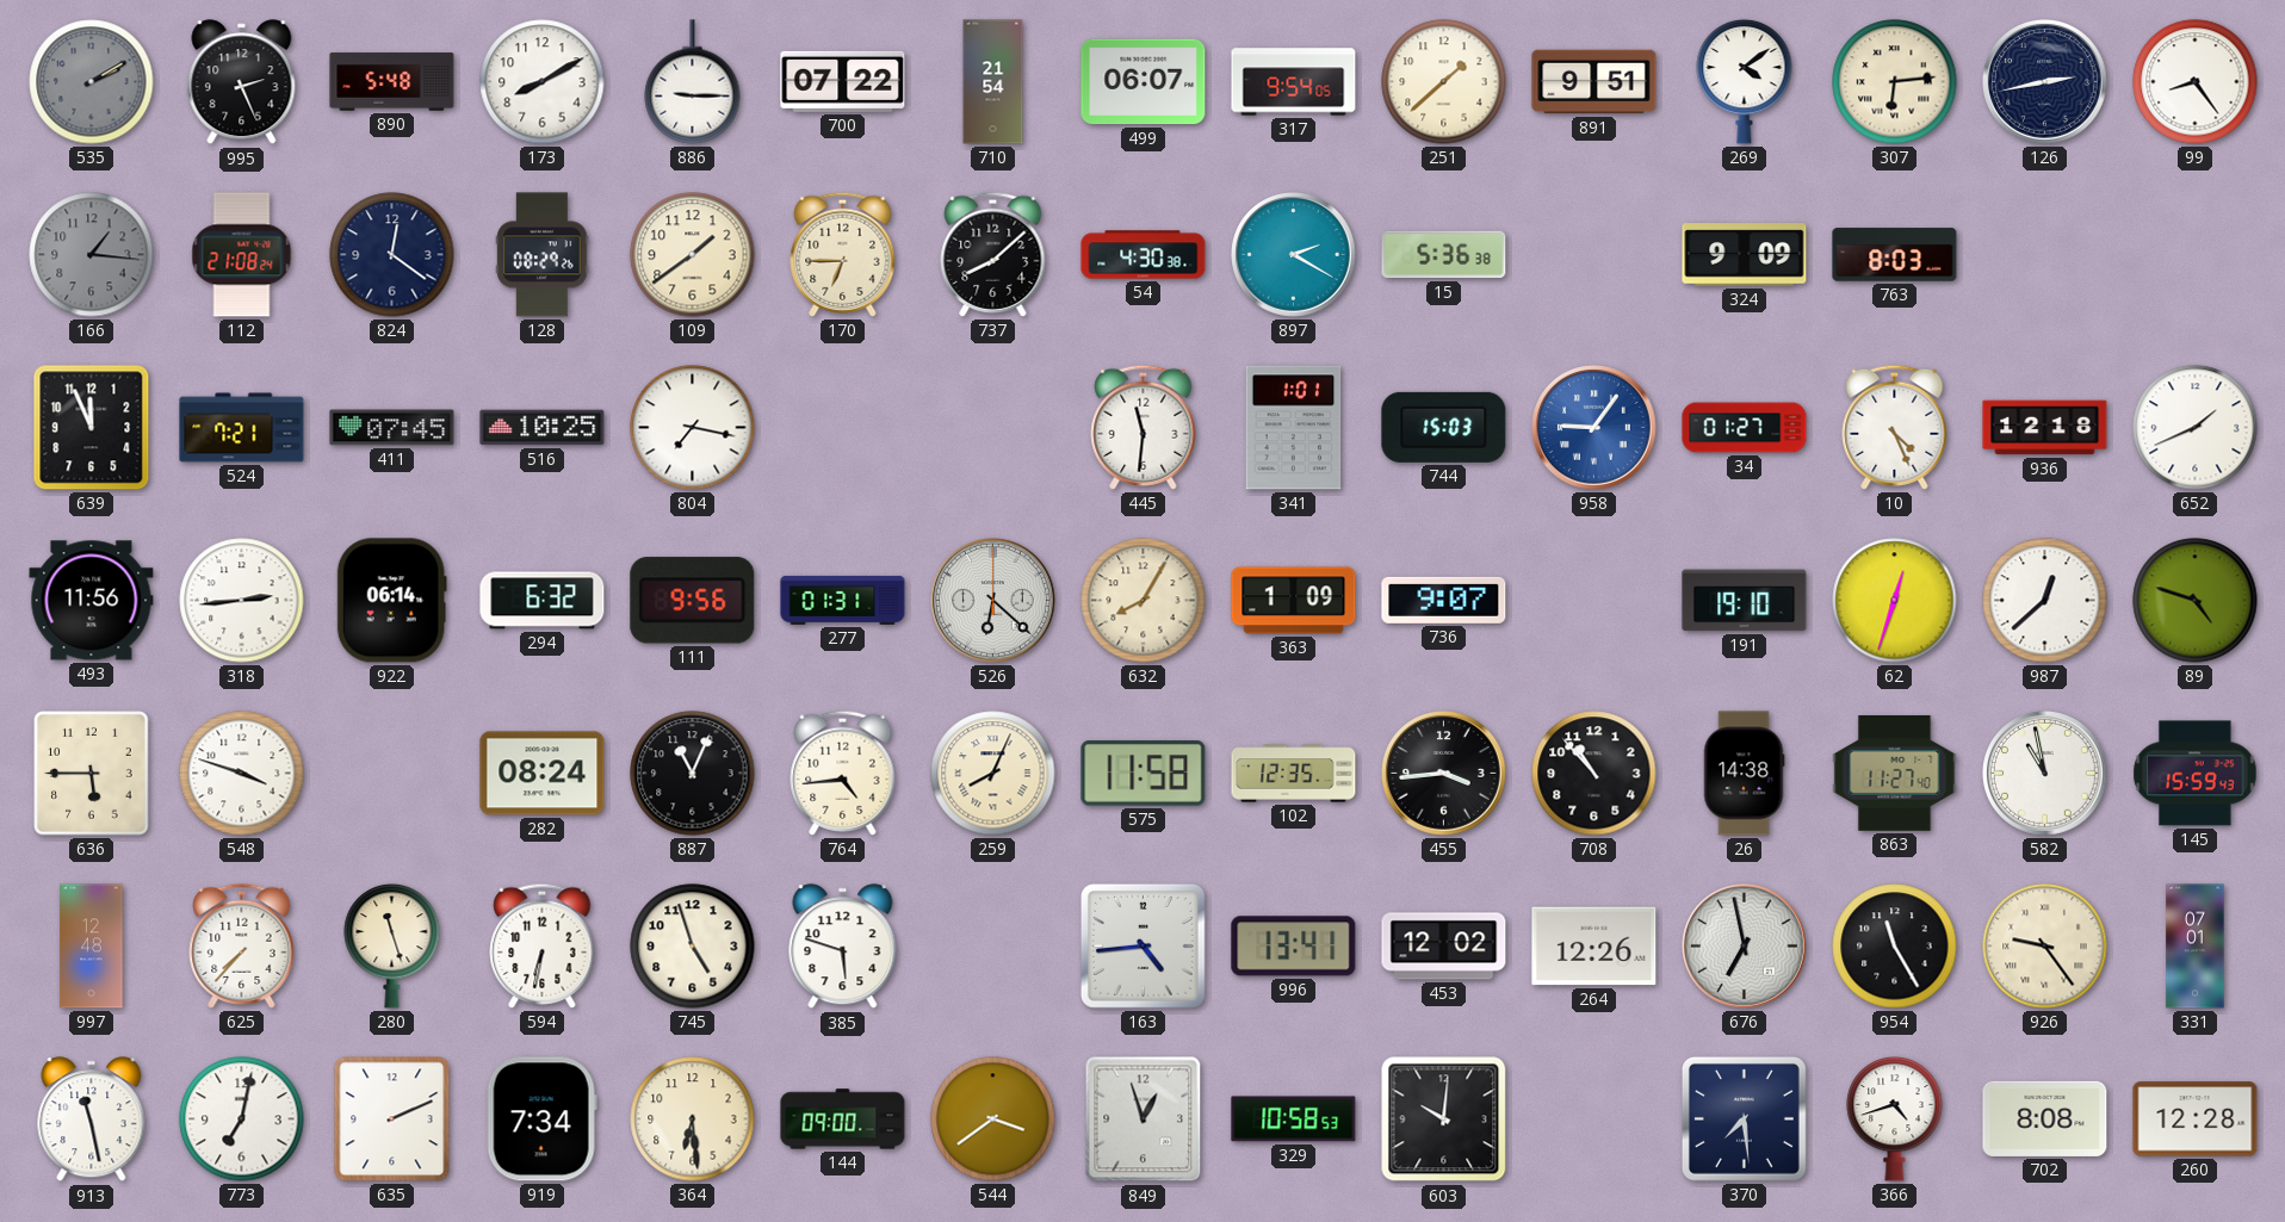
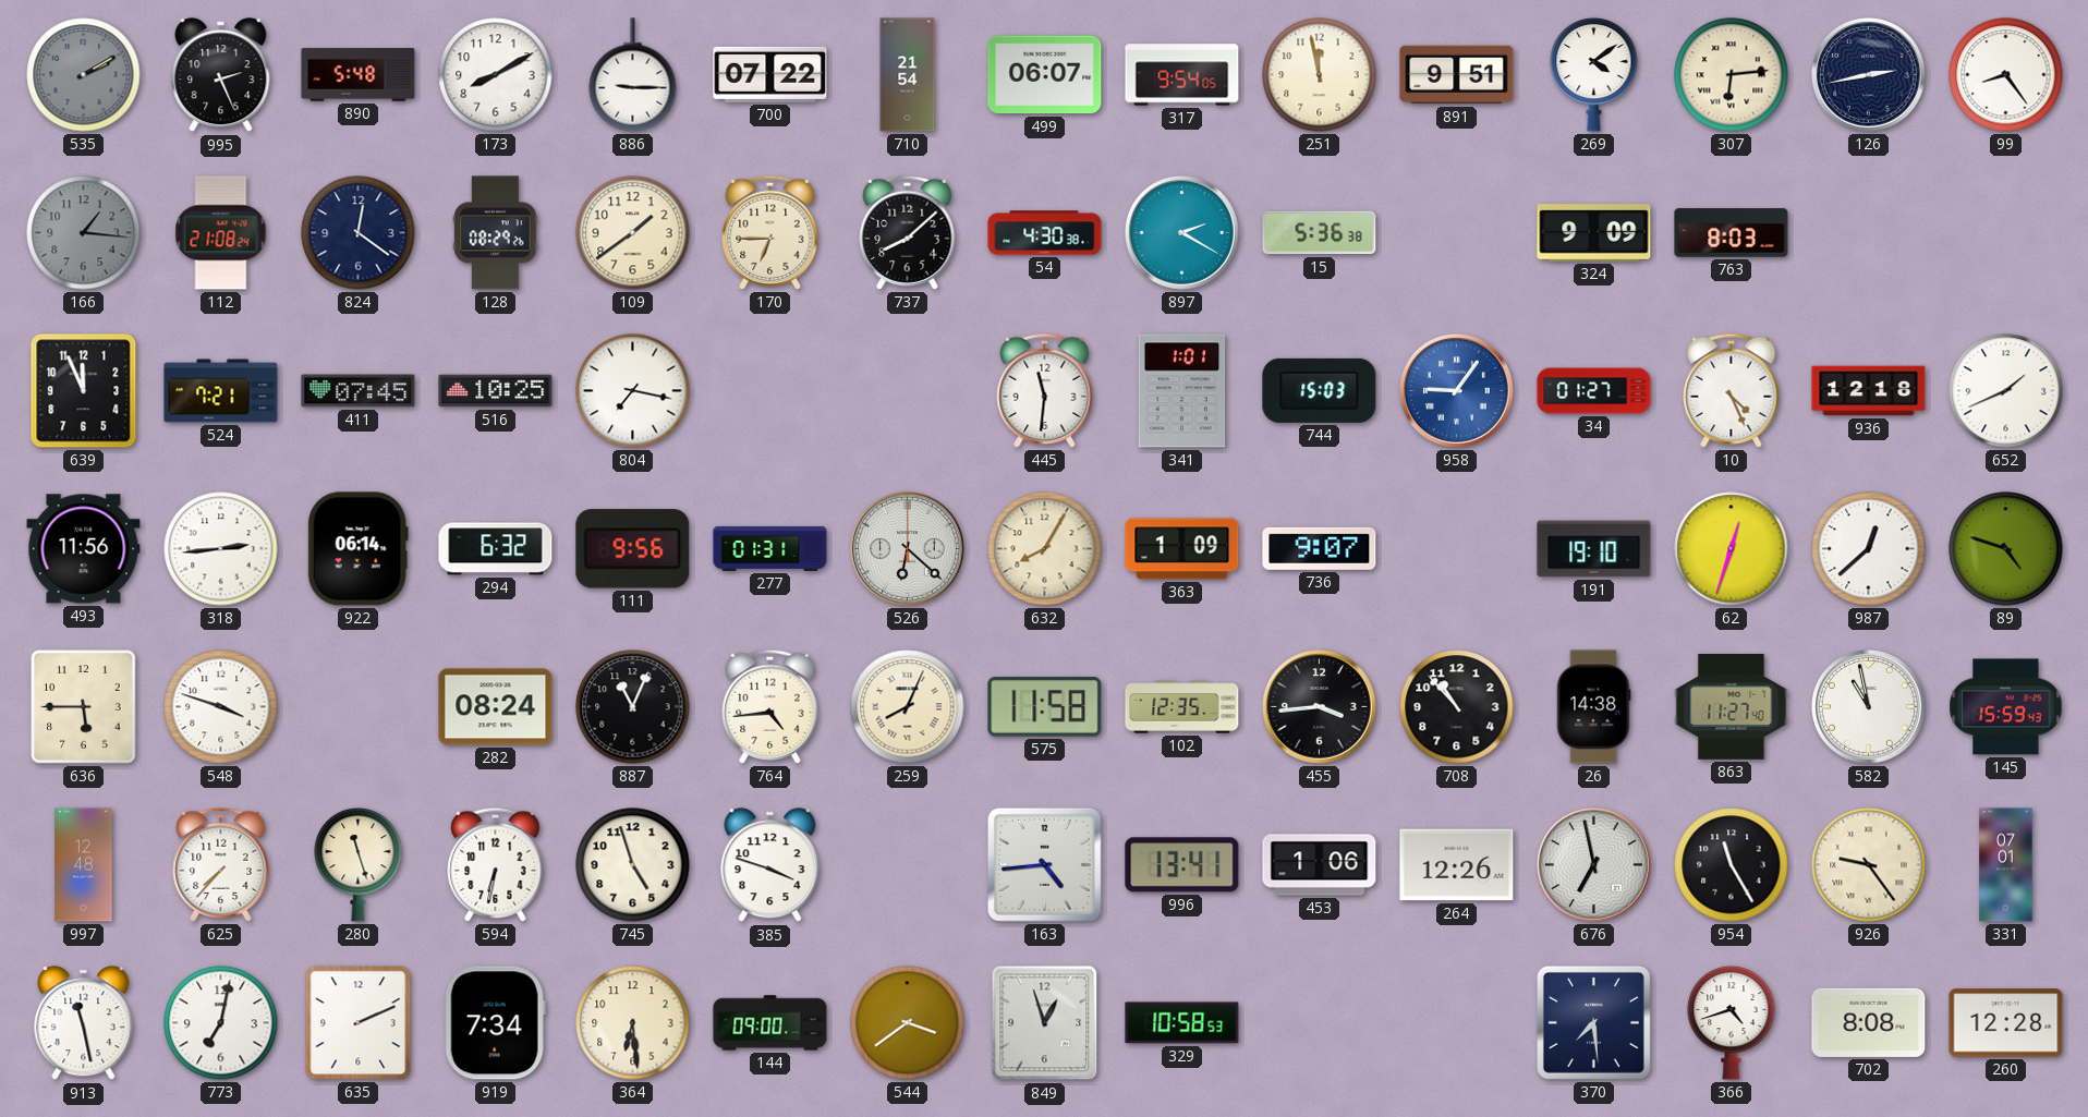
251: 1:38 -> 11:58 (1320, 75)
385: 5:48 -> 3:48 (770, 865)
453: 12:02 -> 1:06 (1320, 865)
603: 10:01 -> none (1444, 1119)
